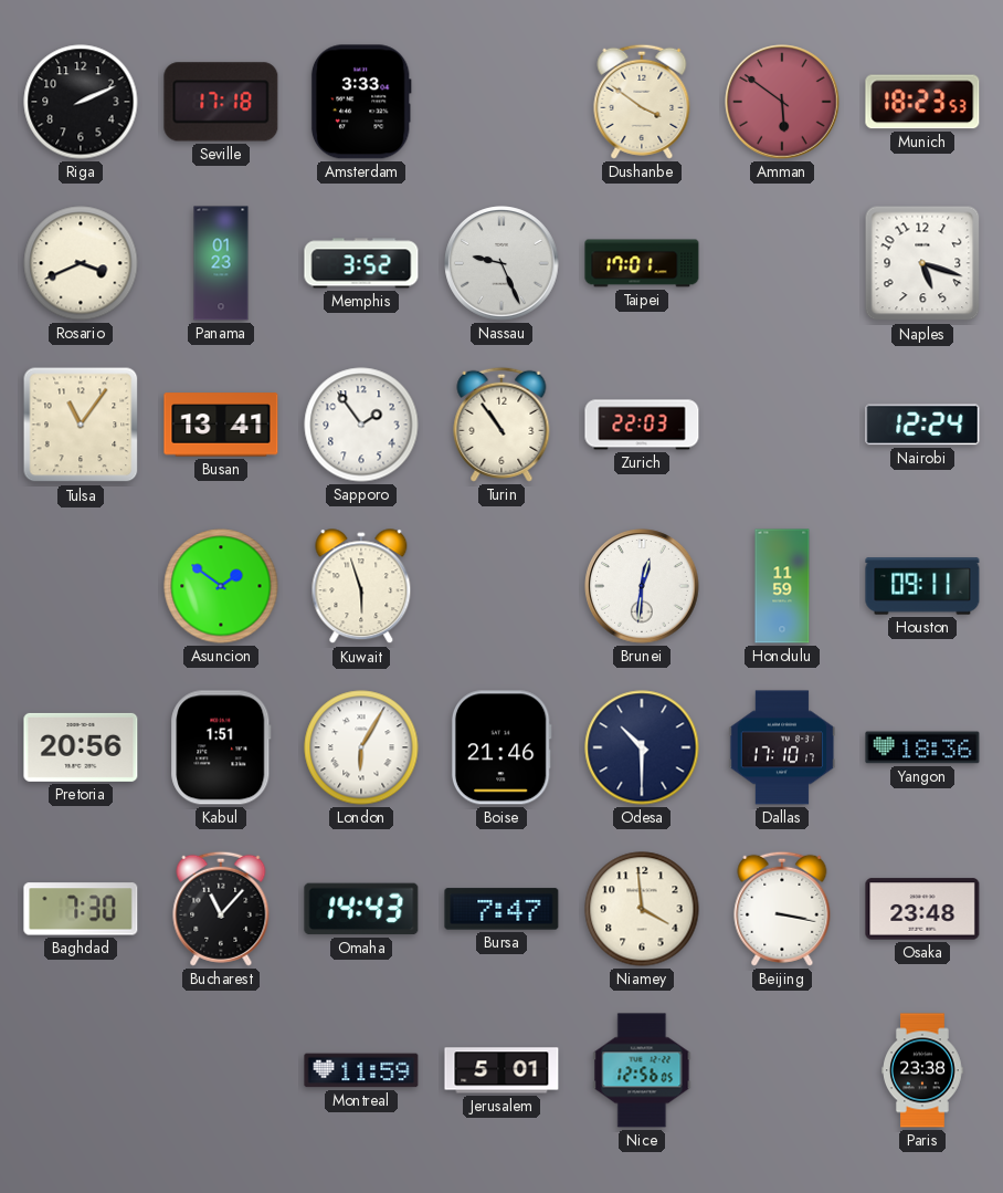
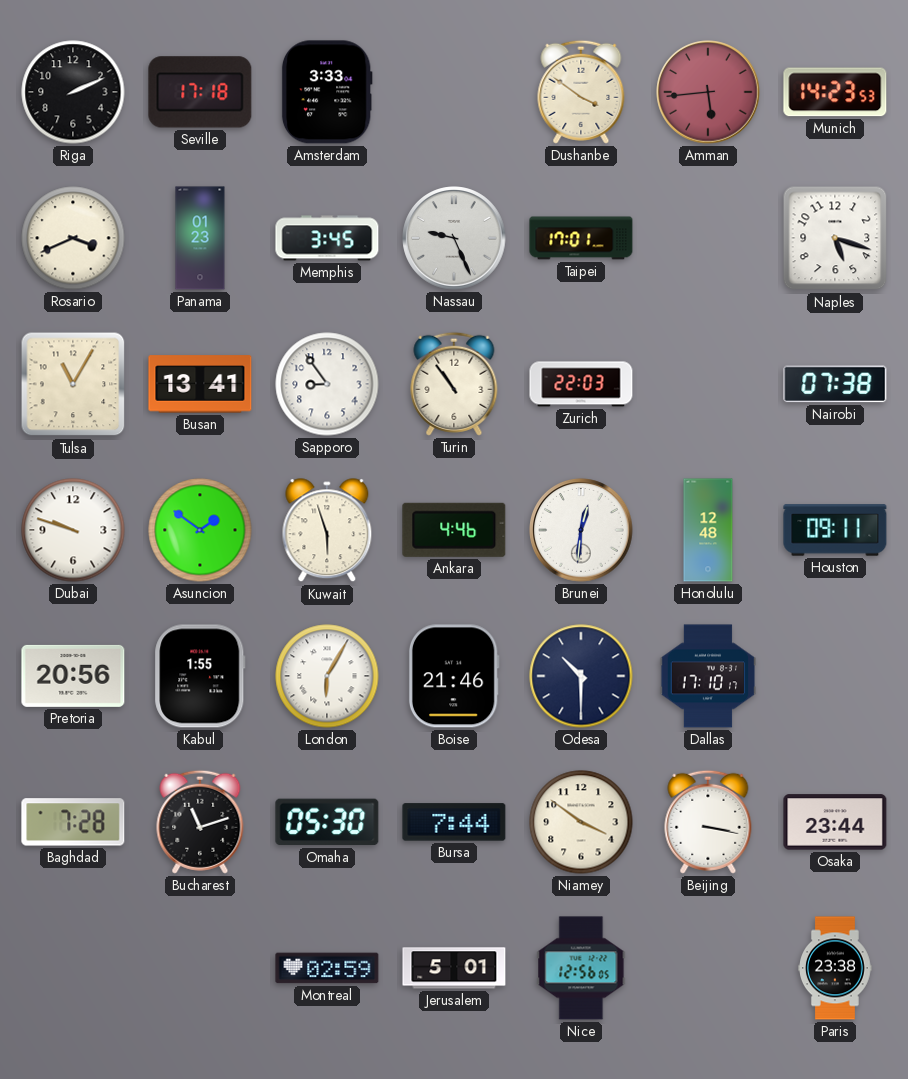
Amman: 5:51 -> 5:44 (708, 92)
Munich: 18:23 -> 14:23 (835, 92)
Memphis: 3:52 -> 3:45 (327, 238)
Tulsa: 11:06 -> 11:05 (73, 384)
Sapporo: 1:54 -> 8:54 (327, 384)
Nairobi: 12:24 -> 07:38 (835, 384)
Dubai: none -> 9:48 (73, 530)
Ankara: none -> 4:46 (454, 530)
Honolulu: 11:59 -> 12:48 (708, 530)
Kabul: 1:51 -> 1:55 (200, 676)
Yangon: 18:36 -> none (922, 747)
Baghdad: 7:30 -> 7:28 (73, 822)
Bucharest: 11:07 -> 11:12 (200, 822)
Omaha: 14:43 -> 05:30 (327, 822)
Bursa: 7:47 -> 7:44 (454, 822)
Niamey: 3:59 -> 3:51 (581, 822)
Osaka: 23:48 -> 23:44 (835, 822)
Montreal: 11:59 -> 02:59 (327, 968)
